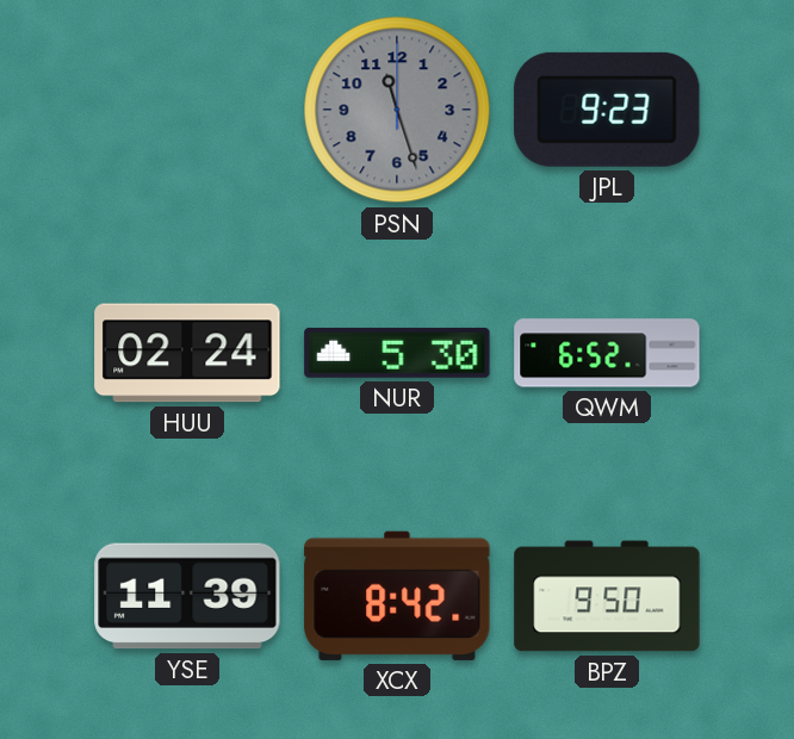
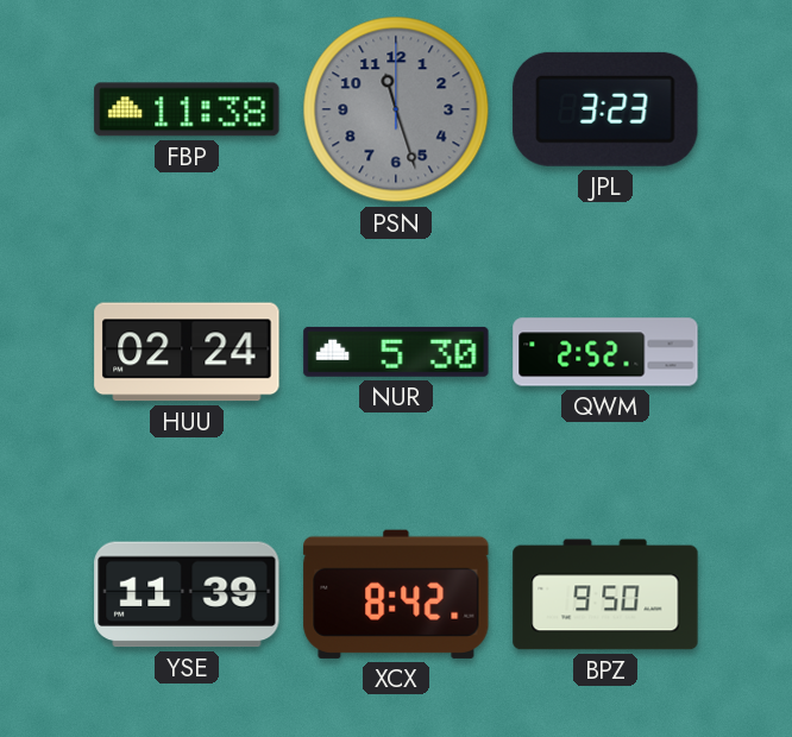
FBP: none -> 11:38 (187, 109)
JPL: 9:23 -> 3:23 (605, 109)
QWM: 6:52 -> 2:52 (605, 352)
